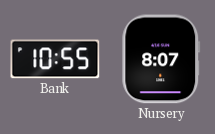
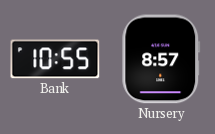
Nursery: 8:07 -> 8:57 (161, 59)
